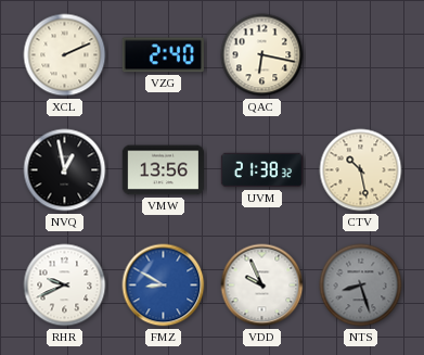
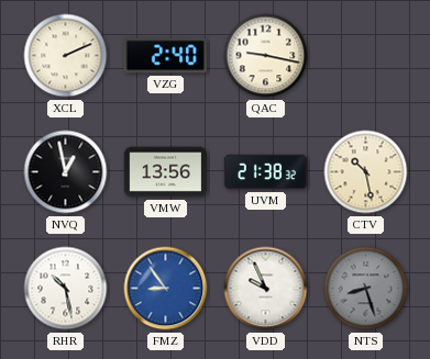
QAC: 6:17 -> 9:17 (266, 56)
RHR: 9:41 -> 10:28 (66, 289)
FMZ: 8:50 -> 8:54 (166, 289)
